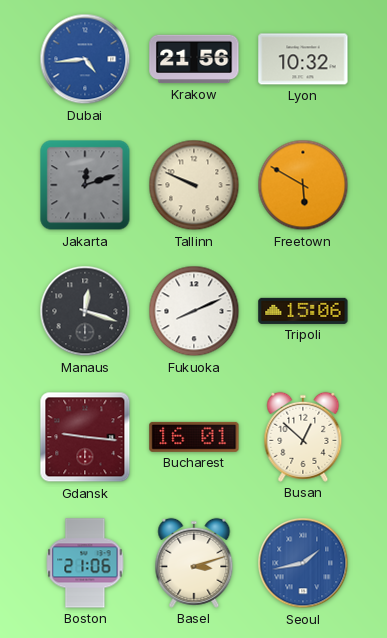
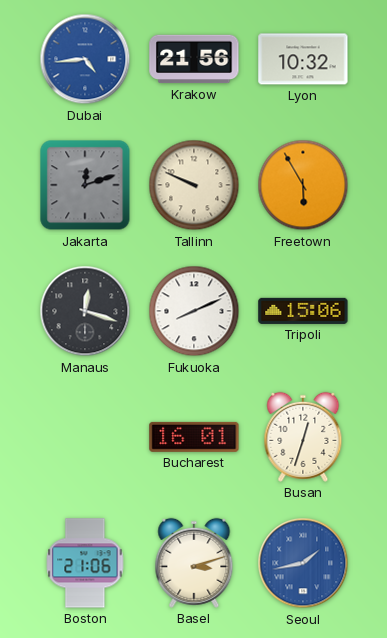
Freetown: 5:50 -> 5:55 (303, 185)
Gdansk: 9:16 -> none (85, 437)
Busan: 12:52 -> 12:33 (303, 437)
